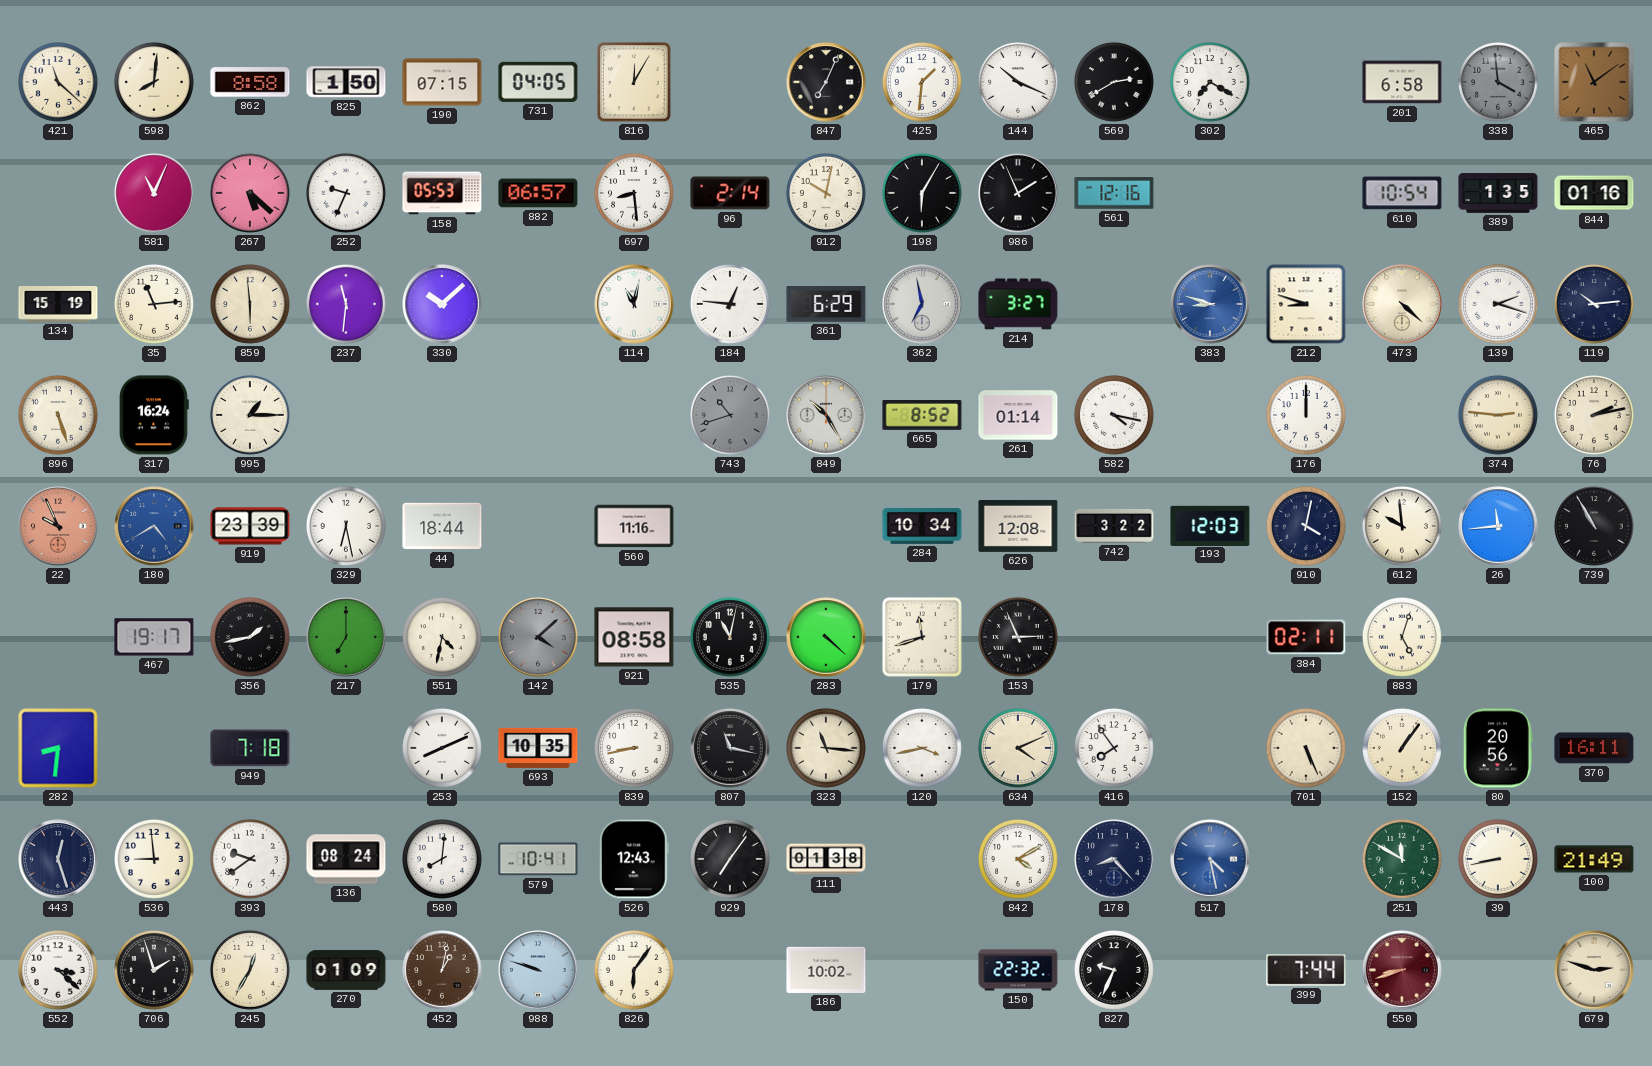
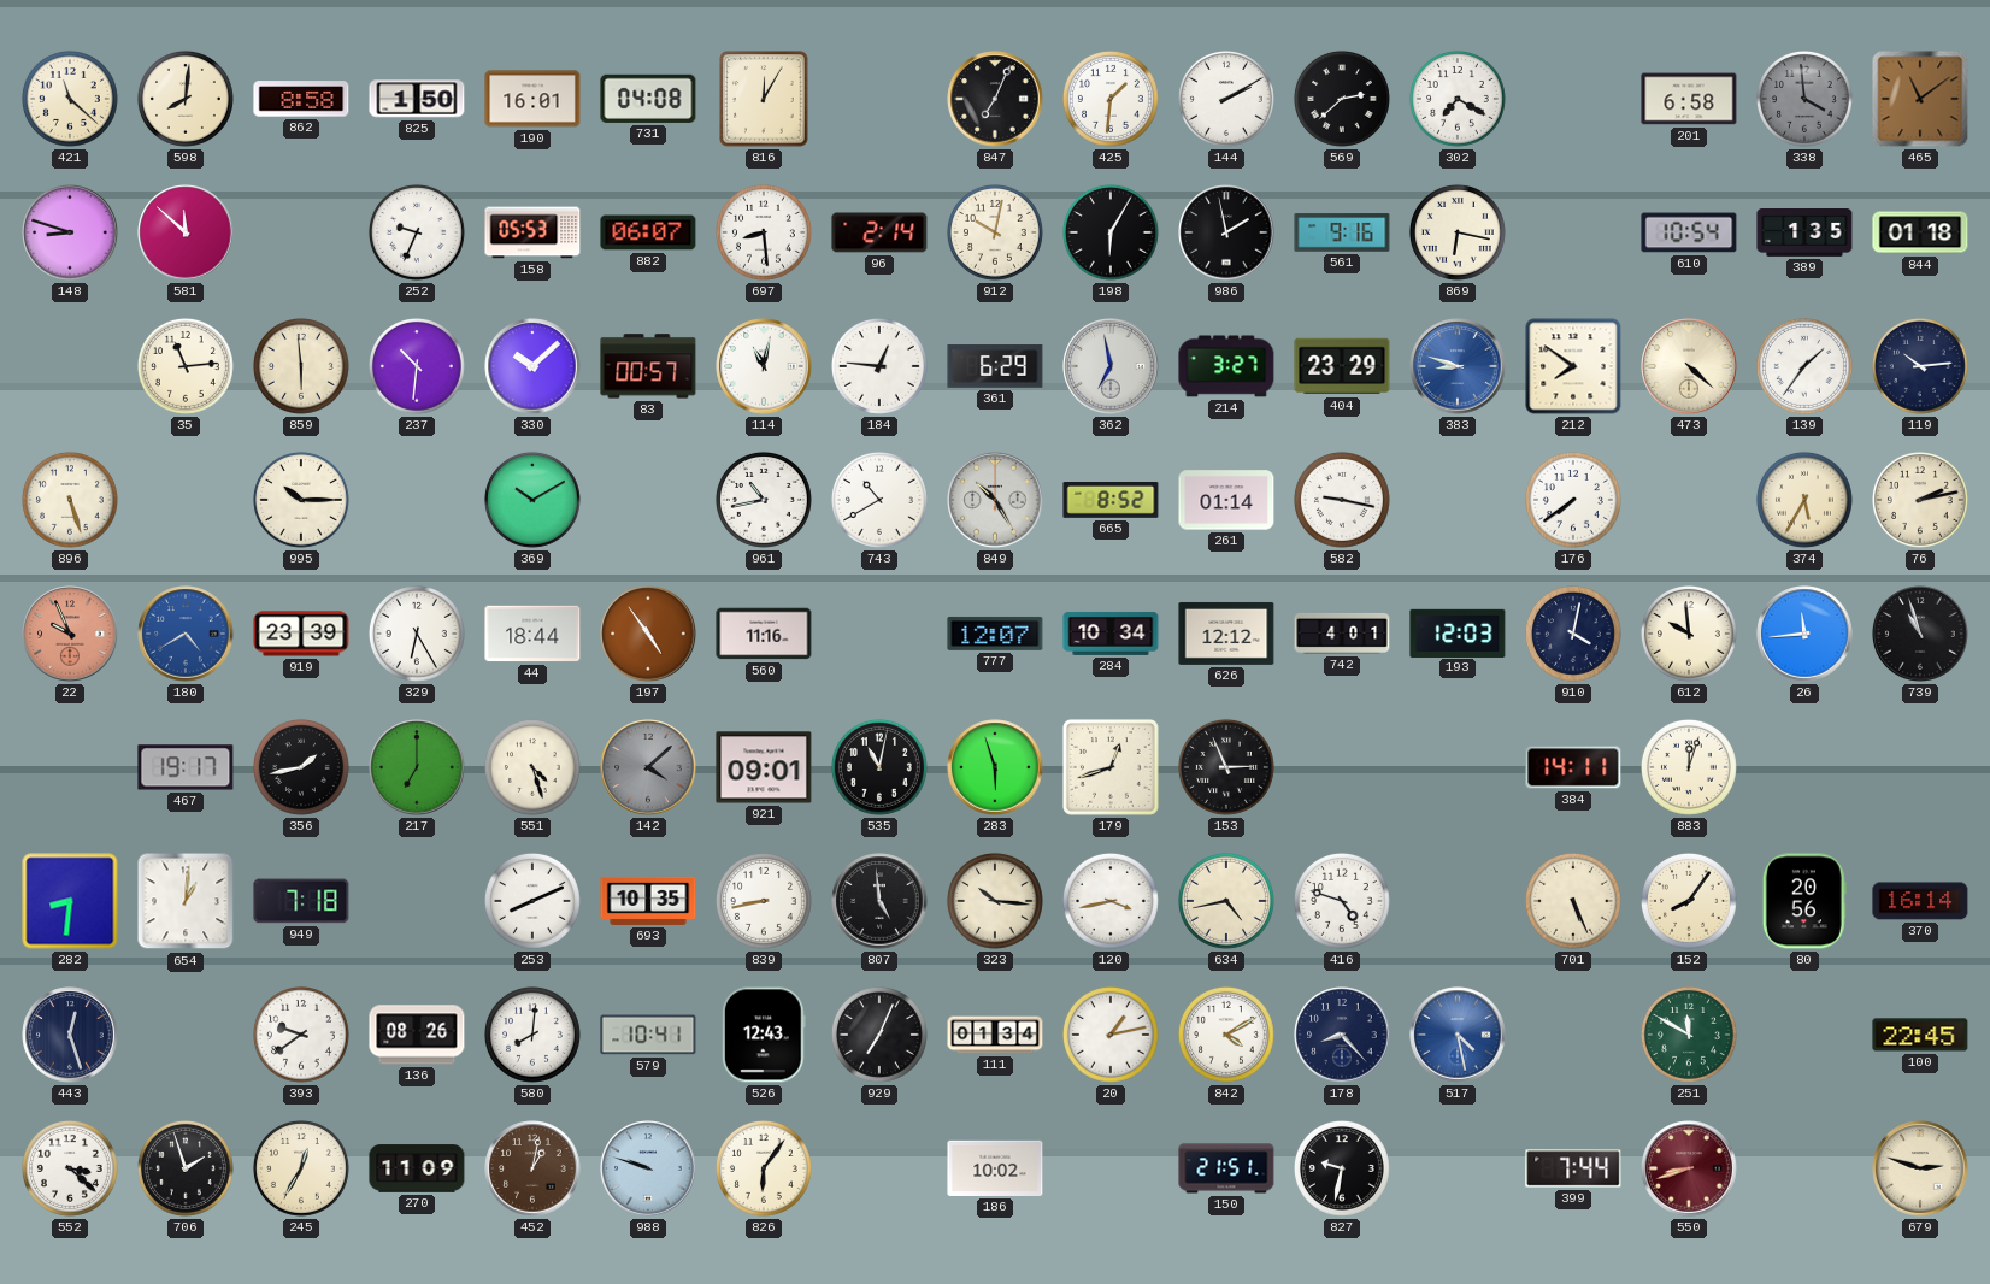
190: 07:15 -> 16:01 (532, 99)
731: 04:05 -> 04:08 (648, 99)
144: 10:19 -> 2:10 (1226, 99)
569: 2:40 -> 2:38 (1342, 99)
148: none -> 8:48 (70, 232)
581: 11:04 -> 11:52 (186, 232)
267: 5:22 -> none (250, 193)
882: 06:57 -> 06:07 (648, 232)
986: 1:56 -> 1:58 (1226, 232)
561: 12:16 -> 9:16 (1342, 232)
869: none -> 6:17 (1458, 232)
844: 01:16 -> 01:18 (1920, 232)
134: 15:19 -> none (58, 305)
237: 11:31 -> 10:31 (417, 366)
83: none -> 00:57 (648, 366)
404: none -> 23:29 (1342, 366)
212: 8:48 -> 7:51 (1573, 366)
139: 2:18 -> 1:36 (1804, 366)
317: 16:24 -> none (155, 415)
995: 1:15 -> 10:15 (301, 500)
369: none -> 10:10 (532, 500)
961: none -> 10:43 (764, 500)
743: 10:42 -> 10:40 (879, 500)
743 dial: grey -> white (879, 500)
582: 4:17 -> 9:17 (1342, 500)
176: 12:00 -> 7:39 (1573, 500)
374: 2:46 -> 5:35 (1804, 500)
329: 6:28 -> 6:25 (417, 634)
197: none -> 4:54 (648, 634)
777: none -> 12:07 (995, 634)
626: 12:08 -> 12:12 (1226, 634)
742: 3:22 -> 4:01 (1342, 634)
739: 10:55 -> 10:57 (1920, 634)
551: 4:32 -> 4:27 (532, 767)
921: 08:58 -> 09:01 (764, 767)
283: 4:22 -> 5:57 (995, 767)
179: 11:42 -> 12:42 (1111, 767)
384: 02:11 -> 14:11 (1573, 767)
883: 5:03 -> 12:03 (1689, 767)
654: none -> 1:01 (186, 901)
807: 11:17 -> 4:59 (879, 901)
323: 11:16 -> 10:16 (995, 901)
634: 4:11 -> 4:43 (1226, 901)
416: 7:54 -> 4:48 (1342, 901)
152: 1:06 -> 8:06 (1689, 901)
370: 16:11 -> 16:14 (1920, 901)
536: 8:59 -> none (154, 859)
136: 08:24 -> 08:26 (417, 1035)
929: 7:06 -> 7:04 (879, 1035)
111: 01:38 -> 01:34 (995, 1035)
20: none -> 1:13 (1111, 1035)
39: 8:43 -> none (1498, 859)
100: 21:49 -> 22:45 (1920, 1035)
270: 01:09 -> 11:09 (417, 1168)
150: 22:32 -> 21:51 (1226, 1168)
827: 9:34 -> 9:32 (1342, 1168)
